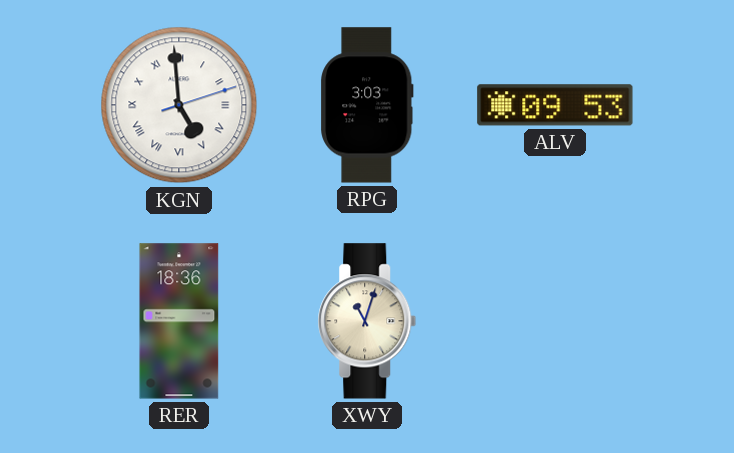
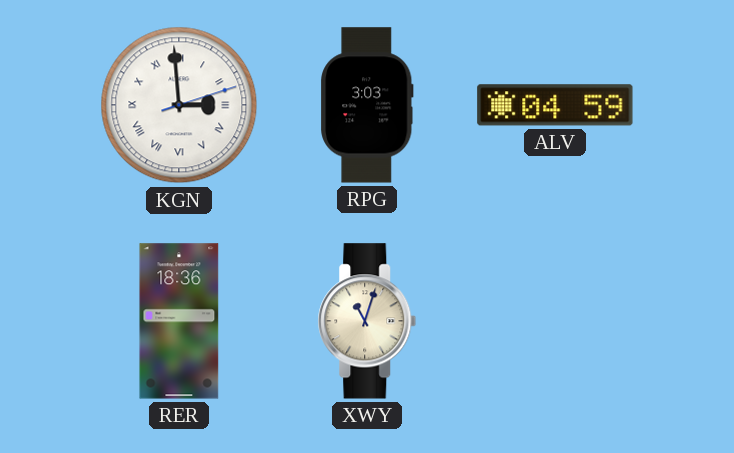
KGN: 4:59 -> 2:59 (179, 105)
ALV: 09:53 -> 04:59 (555, 105)
